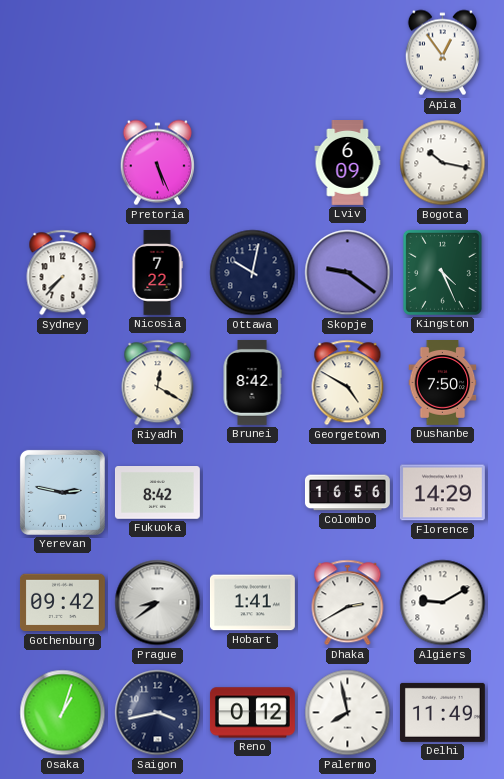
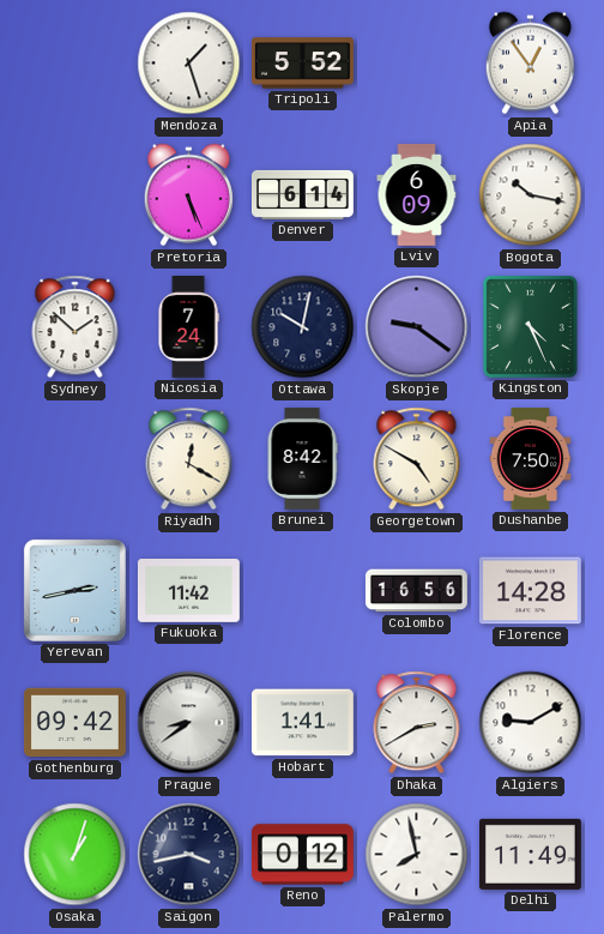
Mendoza: none -> 1:27 (189, 64)
Tripoli: none -> 5:52 (302, 64)
Denver: none -> 6:14 (303, 194)
Sydney: 7:37 -> 1:52 (75, 327)
Nicosia: 7:22 -> 7:24 (188, 327)
Yerevan: 2:47 -> 2:43 (74, 590)
Fukuoka: 8:42 -> 11:42 (188, 591)
Florence: 14:29 -> 14:28 (530, 591)
